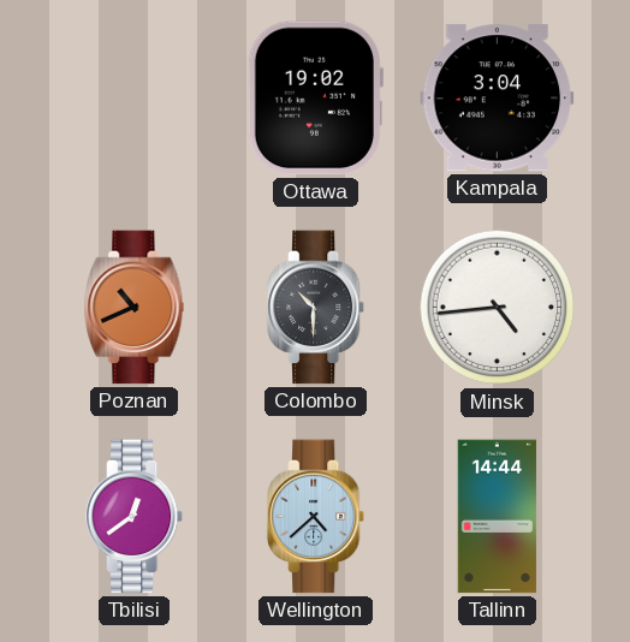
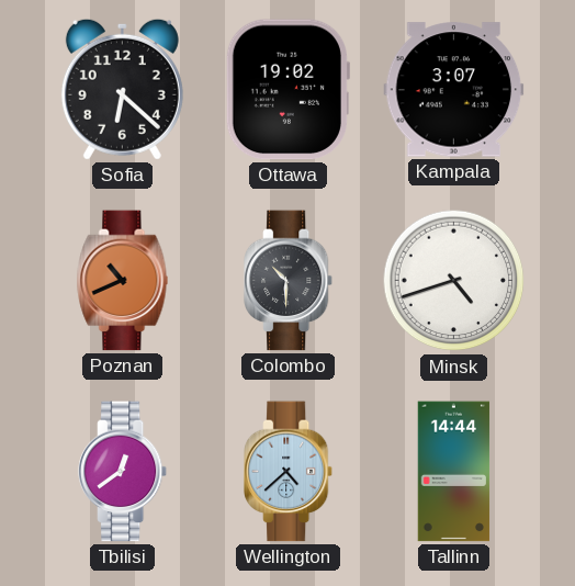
Sofia: none -> 6:22 (122, 89)
Kampala: 3:04 -> 3:07 (454, 90)
Minsk: 4:44 -> 4:42 (454, 281)
